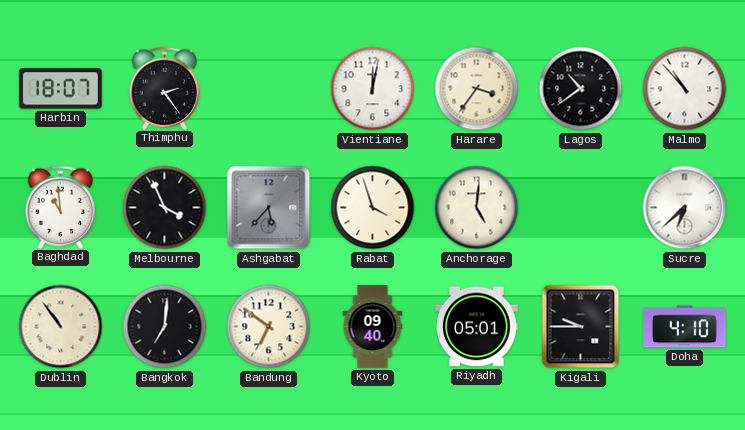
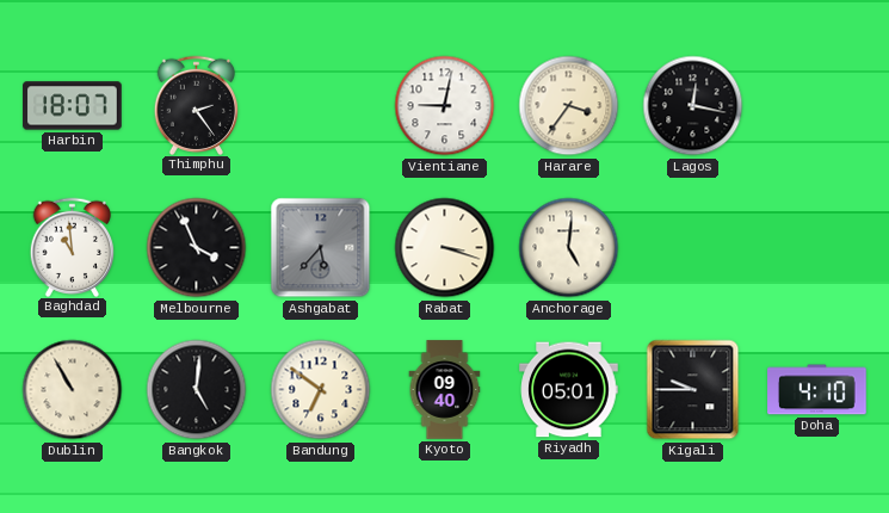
Vientiane: 12:02 -> 9:02 (445, 106)
Lagos: 10:39 -> 12:17 (693, 106)
Malmo: 10:53 -> none (685, 89)
Rabat: 3:57 -> 3:18 (445, 248)
Sucre: 6:38 -> none (685, 208)
Dublin: 10:54 -> 10:55 (73, 390)
Bangkok: 7:01 -> 5:01 (197, 390)
